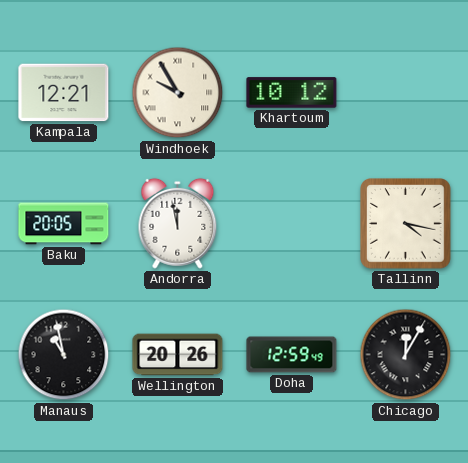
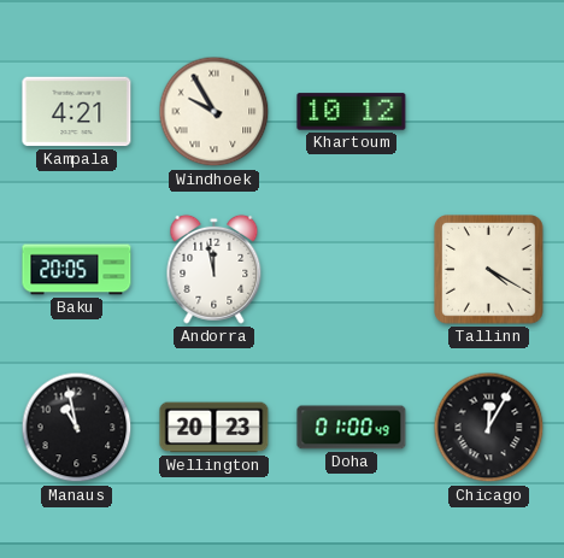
Kampala: 12:21 -> 4:21 (77, 112)
Tallinn: 4:17 -> 4:20 (489, 270)
Wellington: 20:26 -> 20:23 (215, 428)
Doha: 12:59 -> 01:00 (352, 428)
